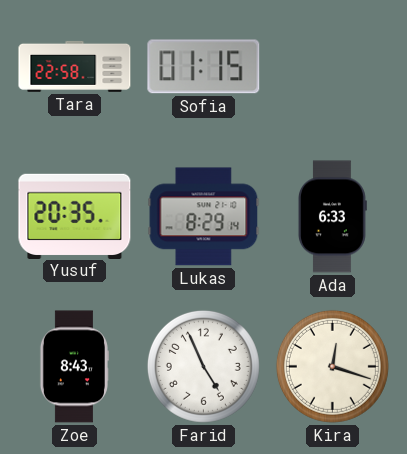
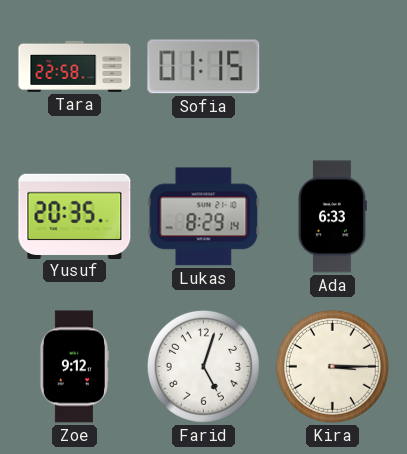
Zoe: 8:43 -> 9:12 (74, 367)
Farid: 4:56 -> 5:03 (203, 366)
Kira: 12:18 -> 3:15 (332, 366)
